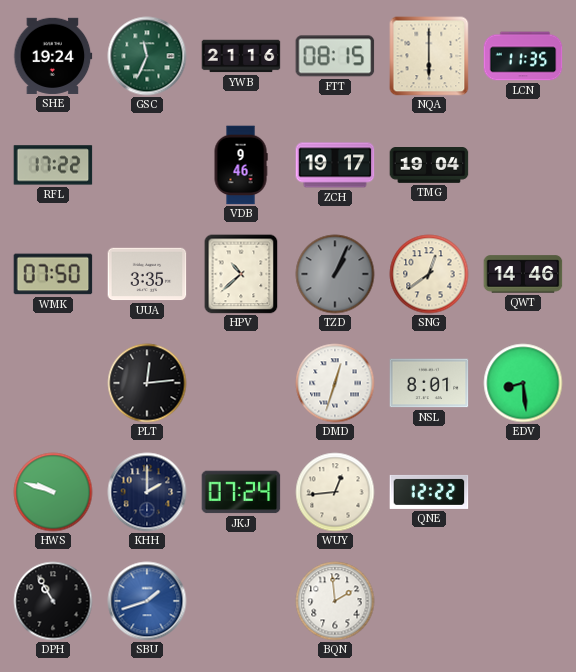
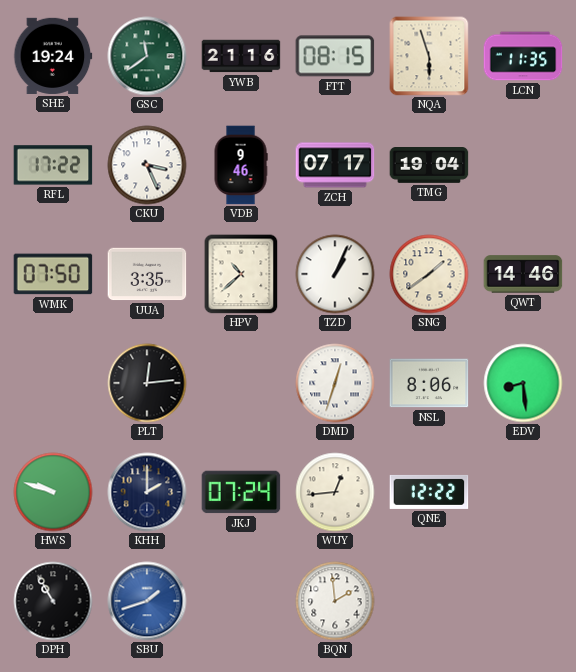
GSC: 11:34 -> 11:39 (147, 56)
NQA: 6:00 -> 5:57 (429, 56)
CKU: none -> 3:26 (147, 165)
ZCH: 19:17 -> 07:17 (335, 165)
TZD dial: grey -> white (335, 274)
SNG: 12:39 -> 1:39 (429, 274)
NSL: 8:01 -> 8:06 (429, 383)
